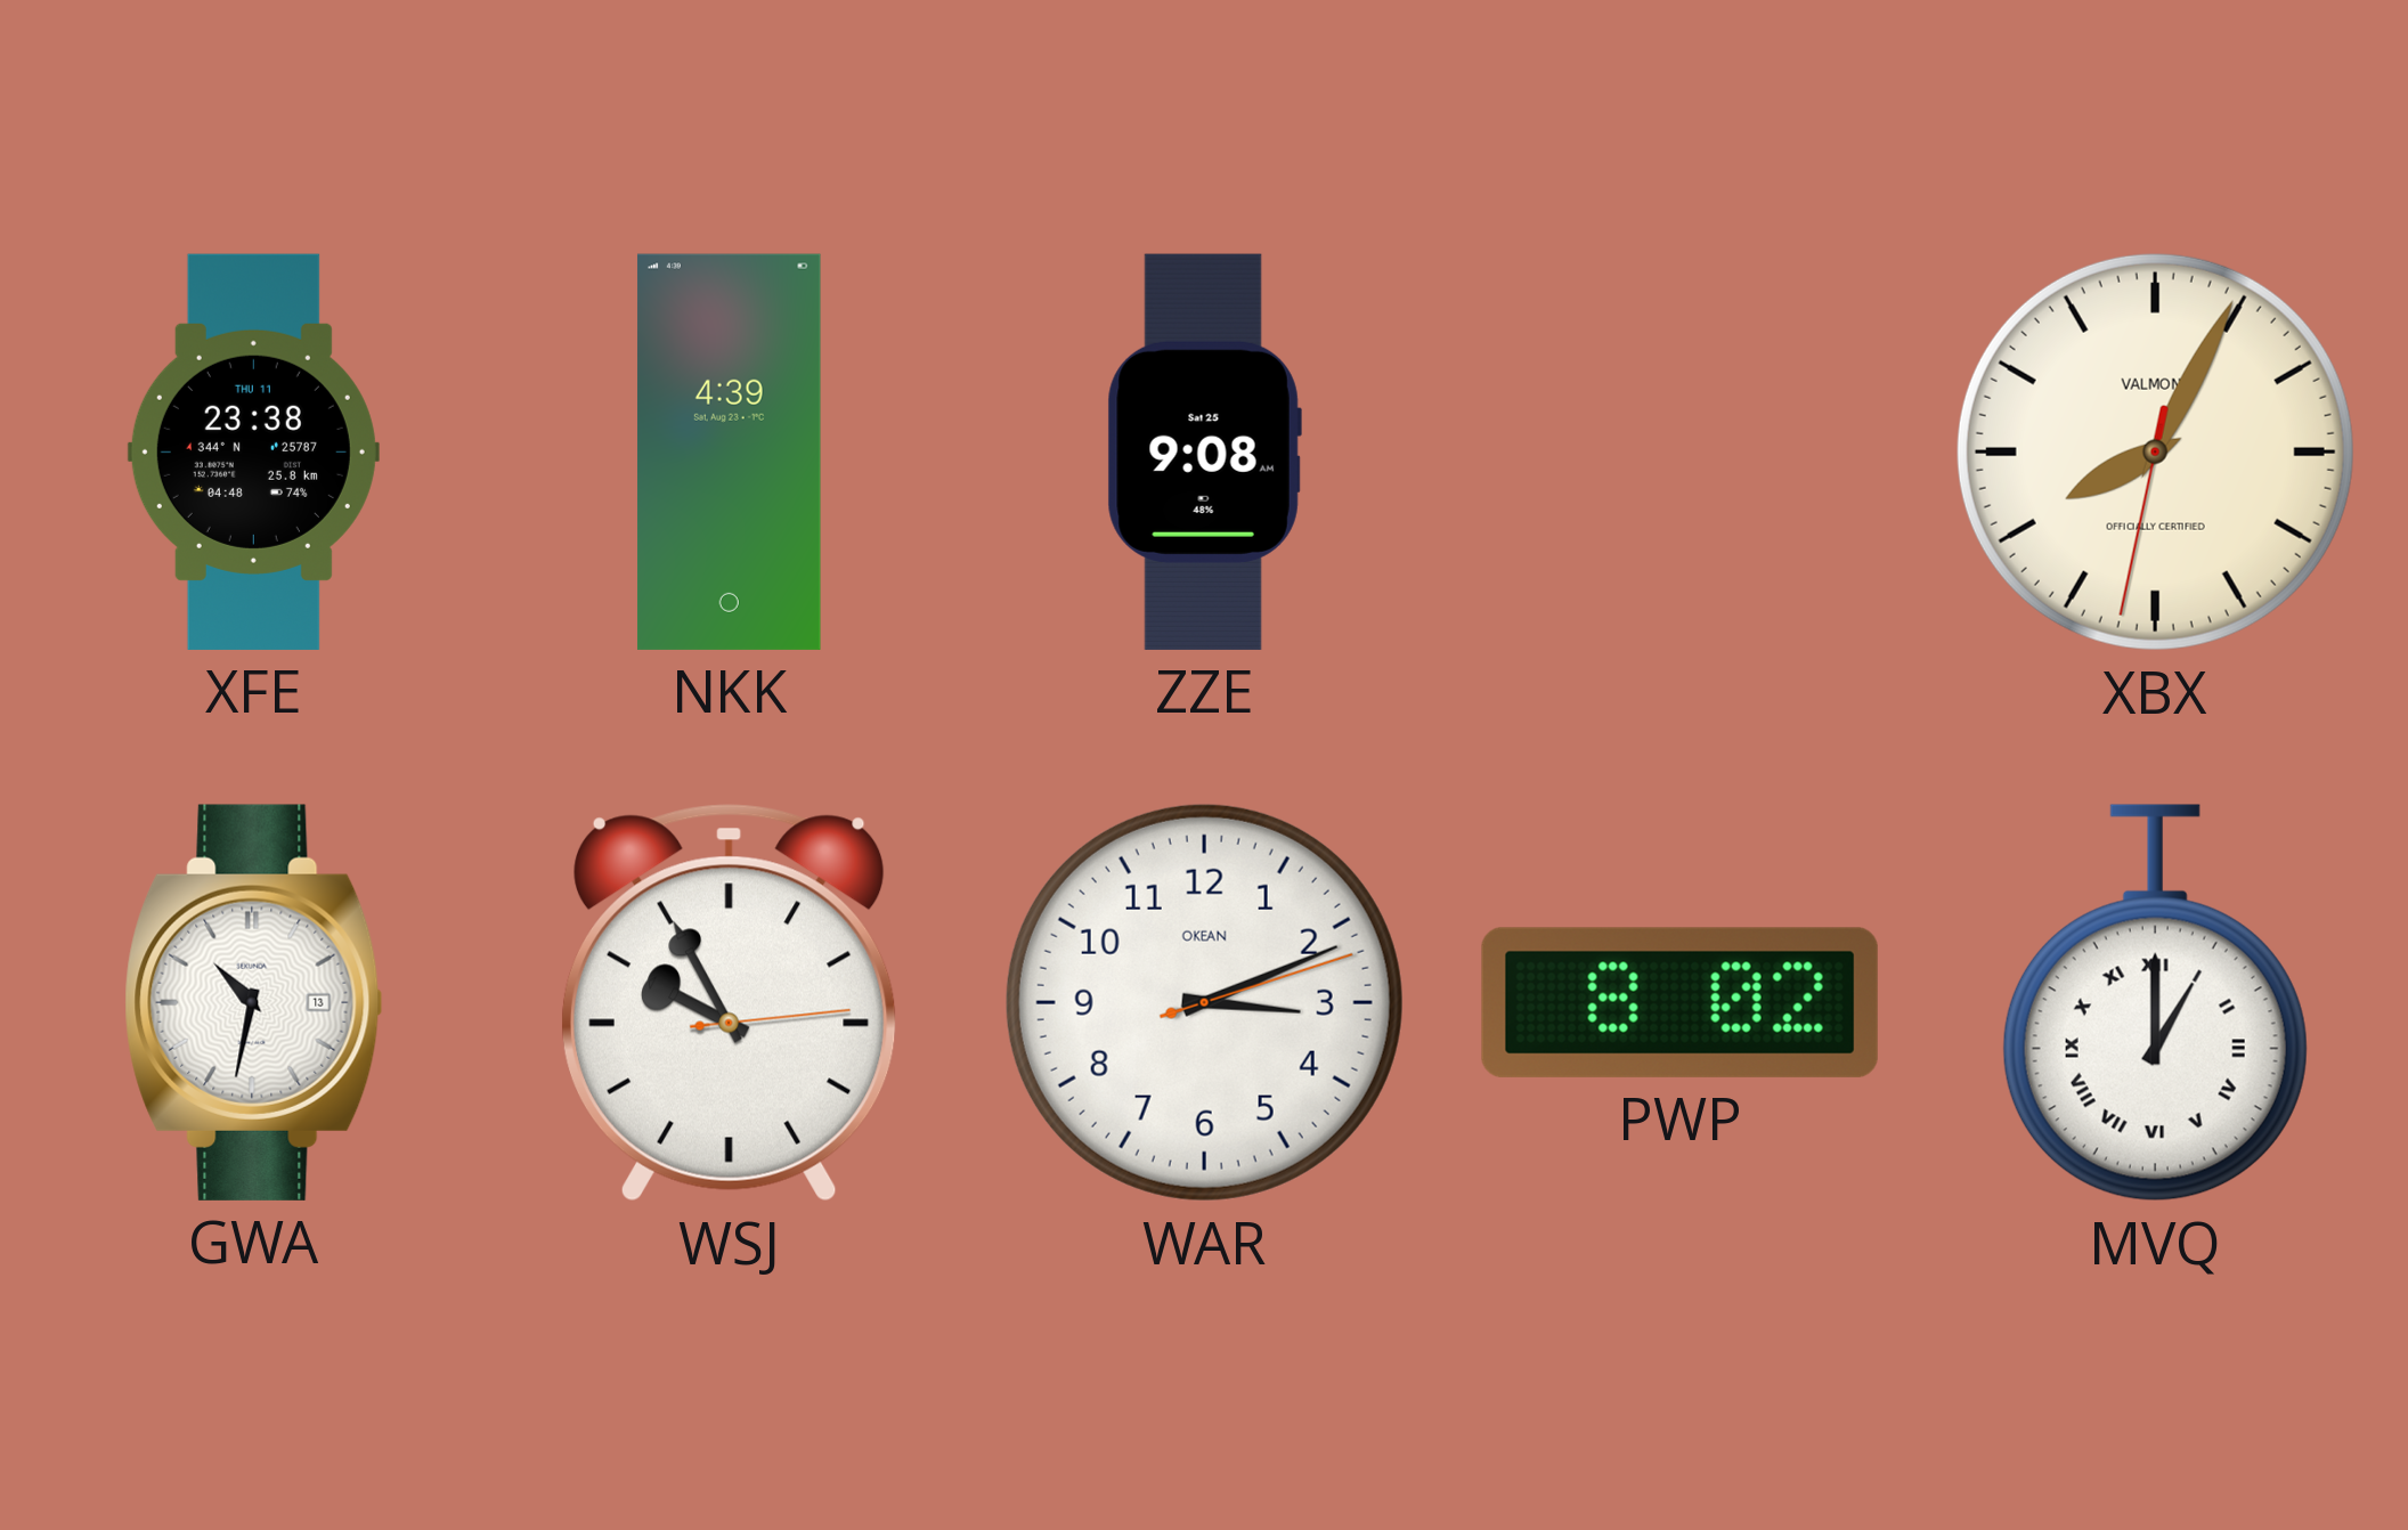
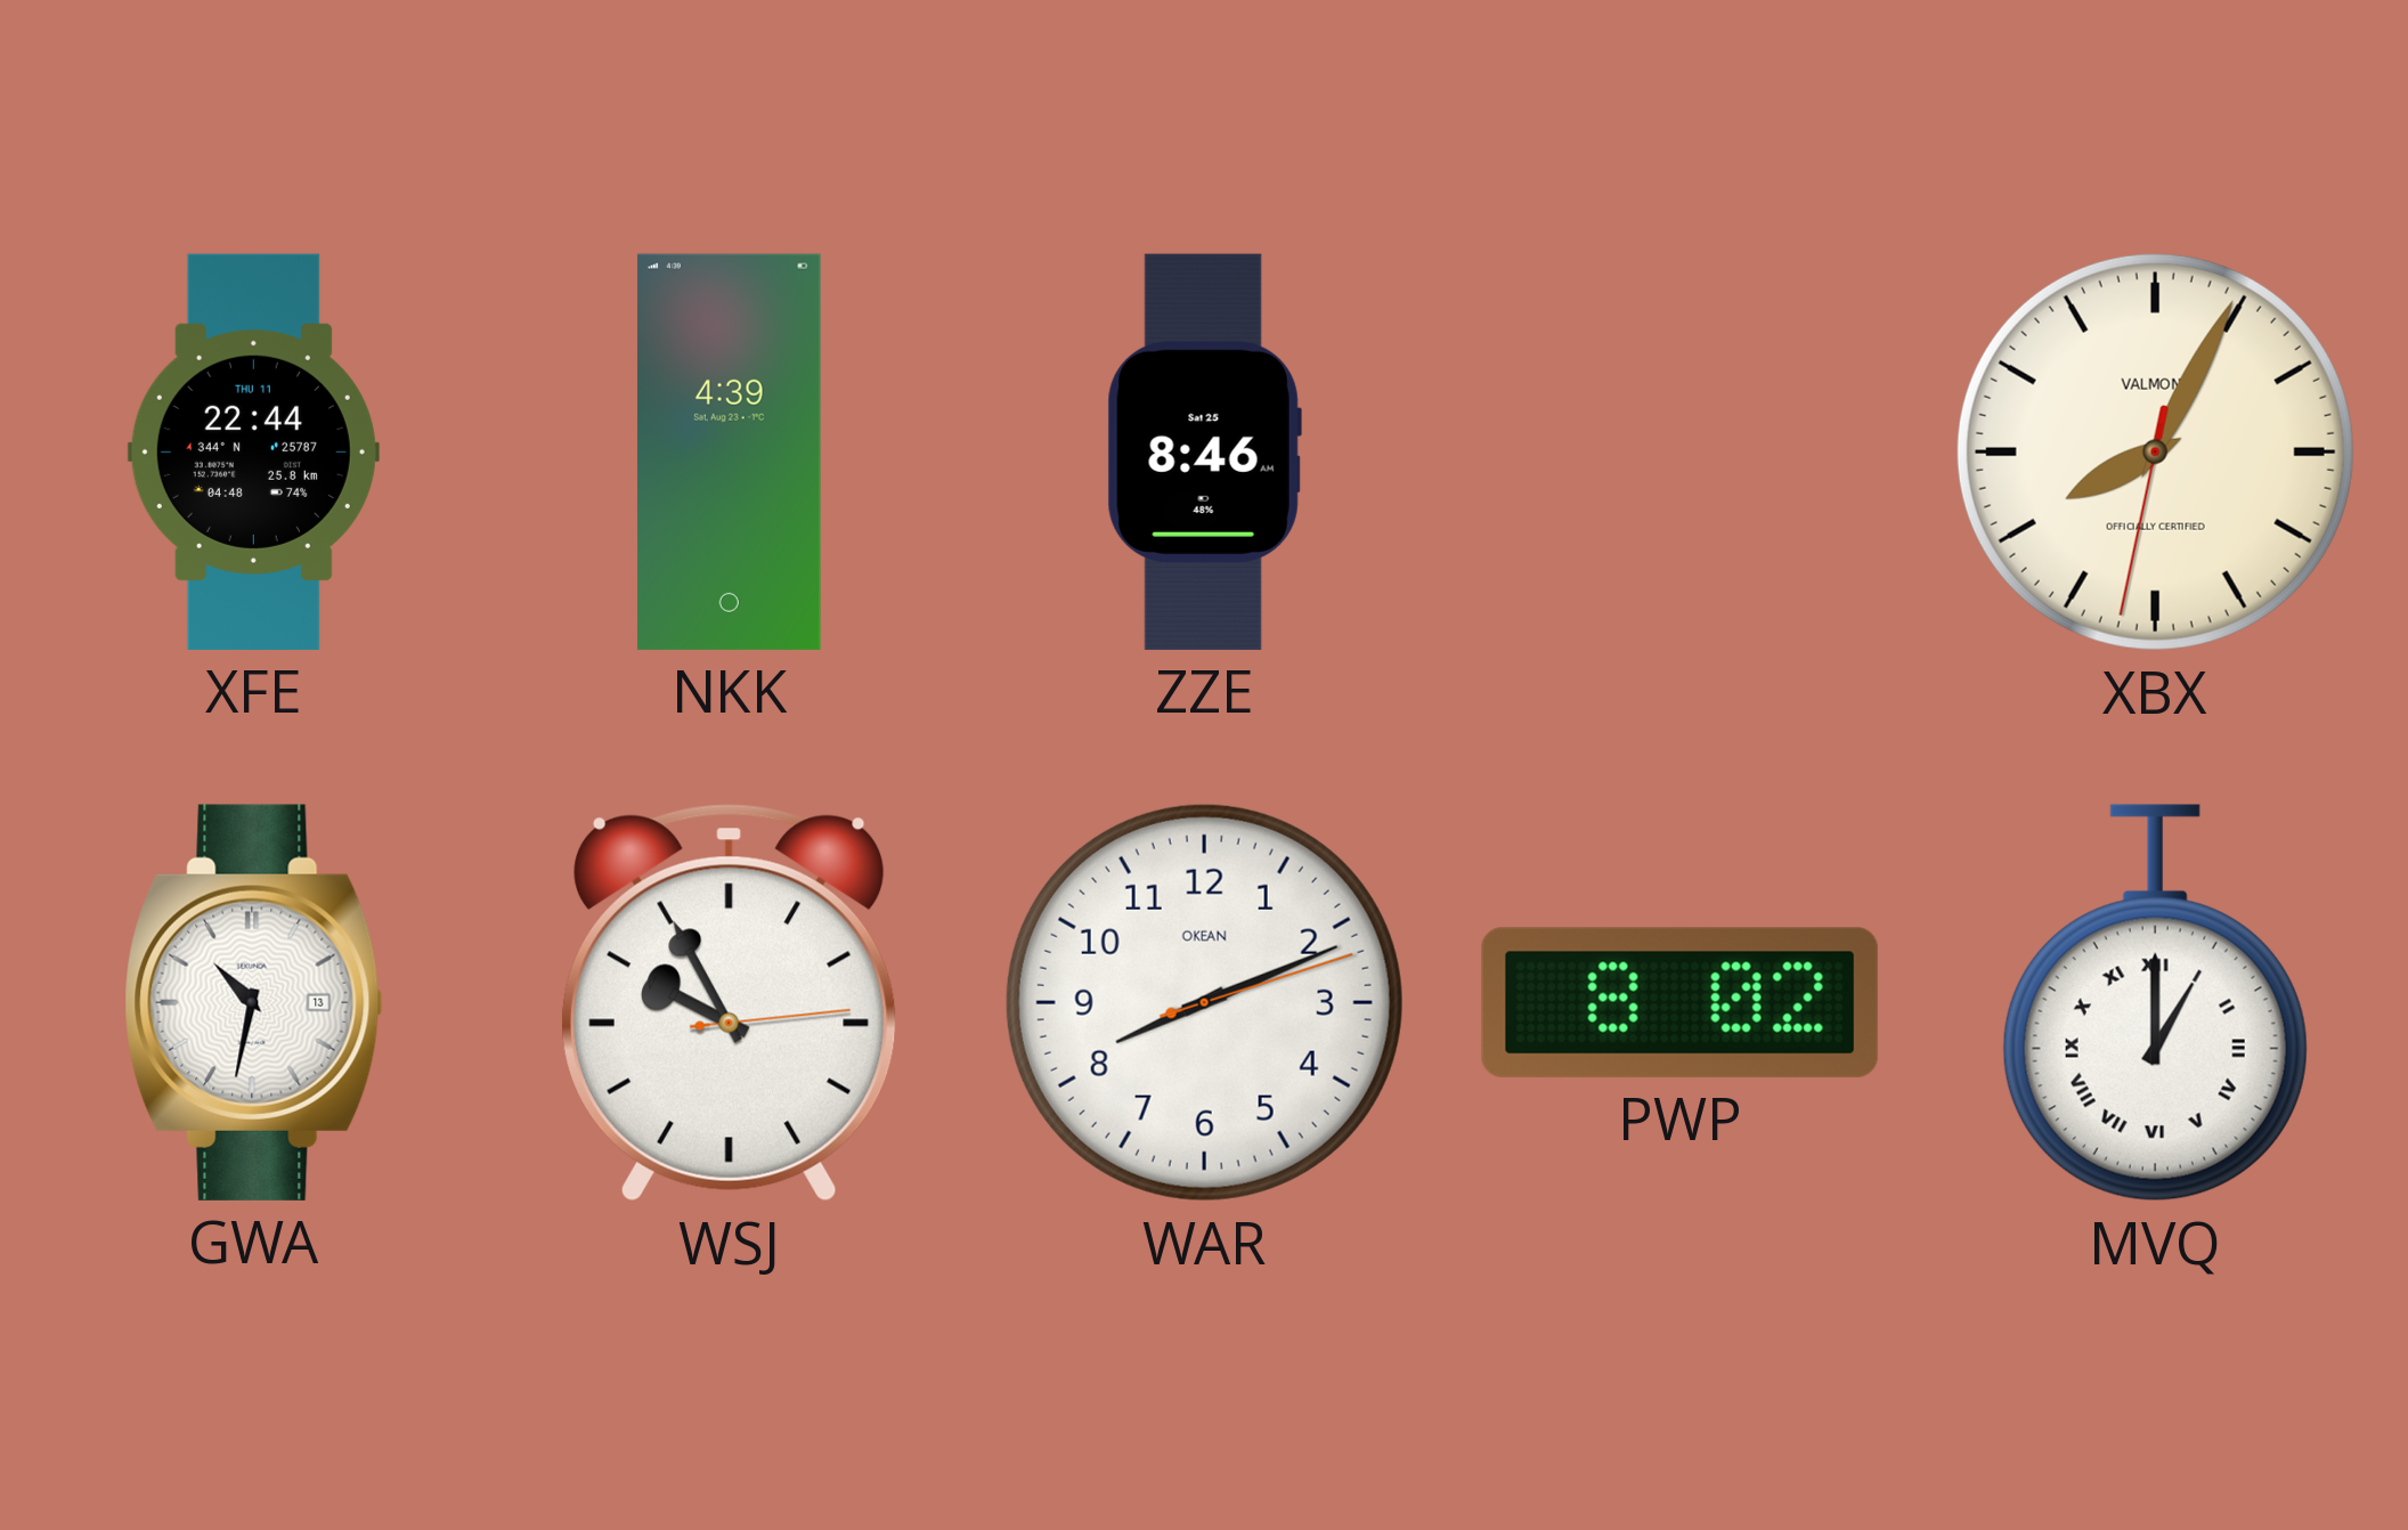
XFE: 23:38 -> 22:44 (253, 451)
ZZE: 9:08 -> 8:46 (1204, 451)
WAR: 3:11 -> 8:11 (1204, 1002)
